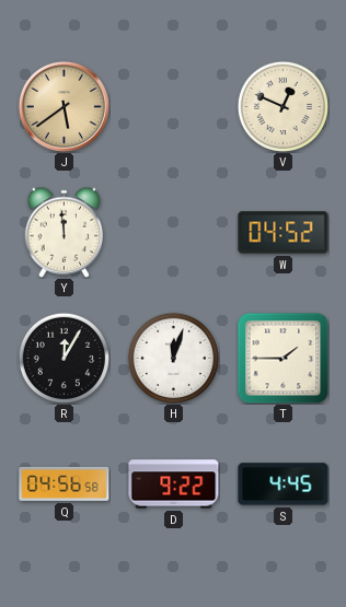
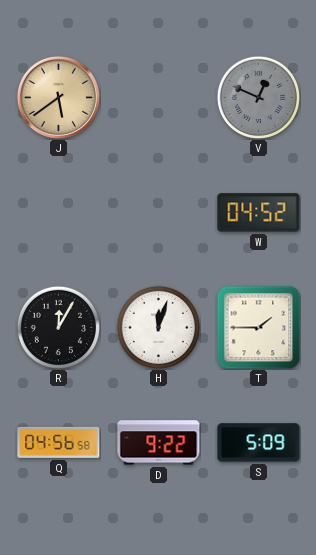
V dial: cream -> grey (258, 97)
Y: 11:59 -> none (65, 232)
S: 4:45 -> 5:09 (259, 443)
